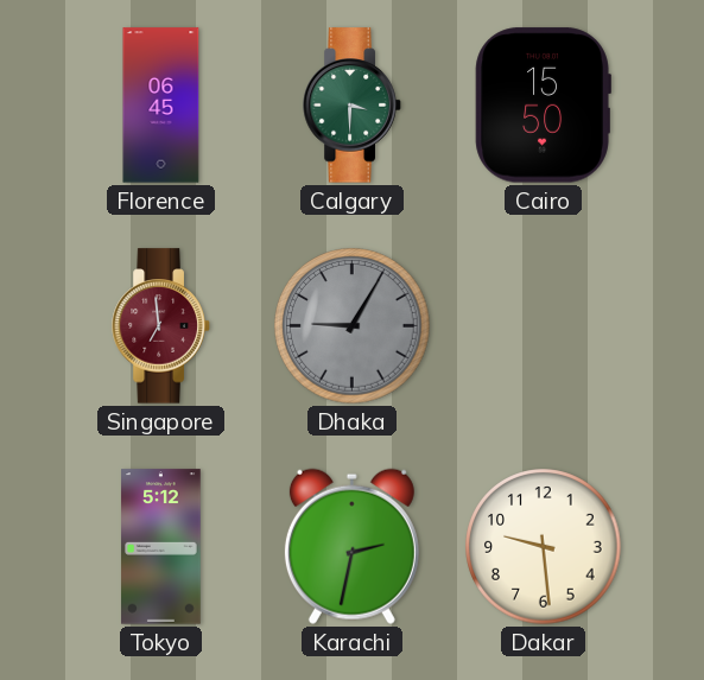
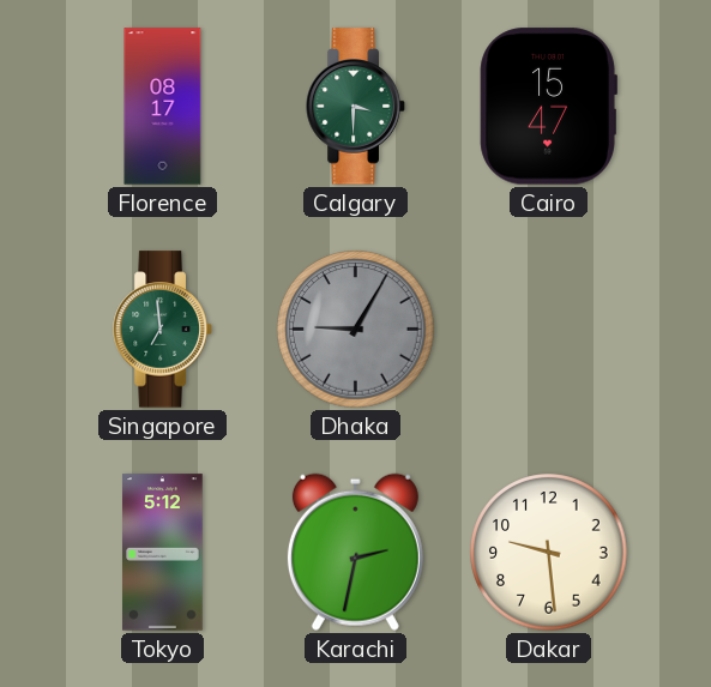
Florence: 06:45 -> 08:17 (163, 107)
Cairo: 15:50 -> 15:47 (548, 107)
Singapore dial: burgundy -> green (163, 330)
